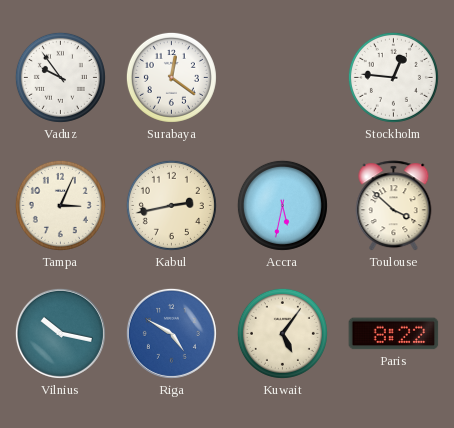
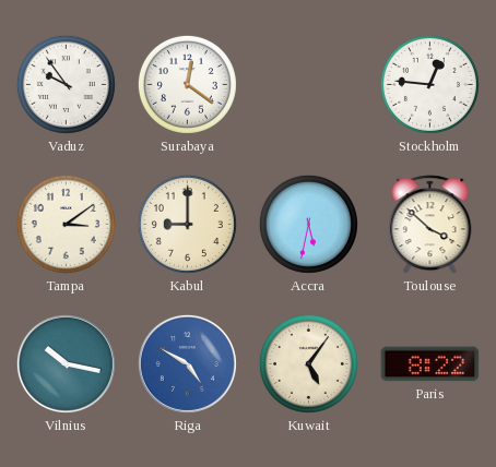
Tampa: 3:04 -> 3:09 (66, 224)
Kabul: 2:43 -> 9:00 (187, 224)
